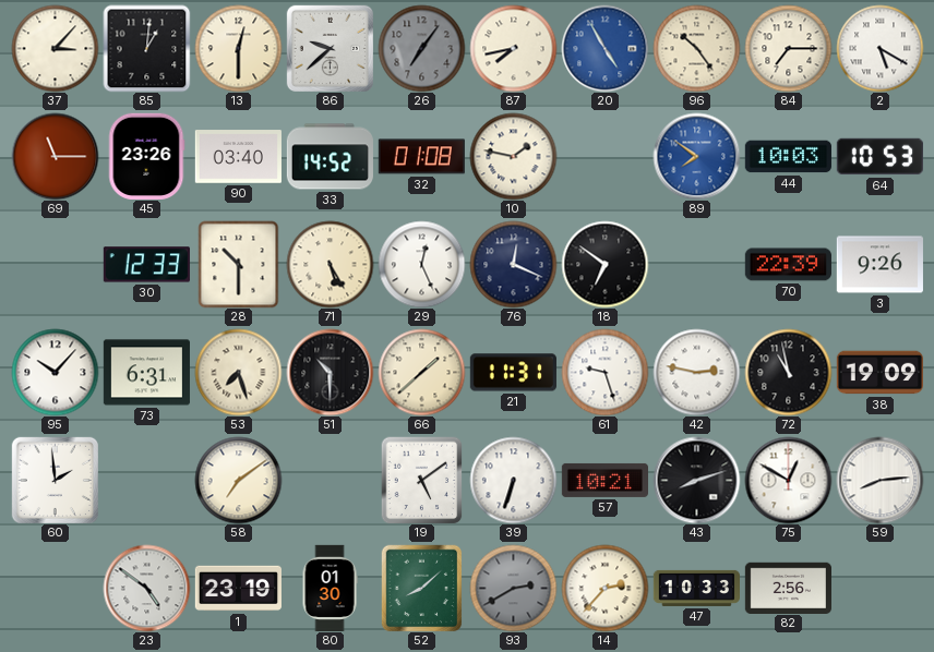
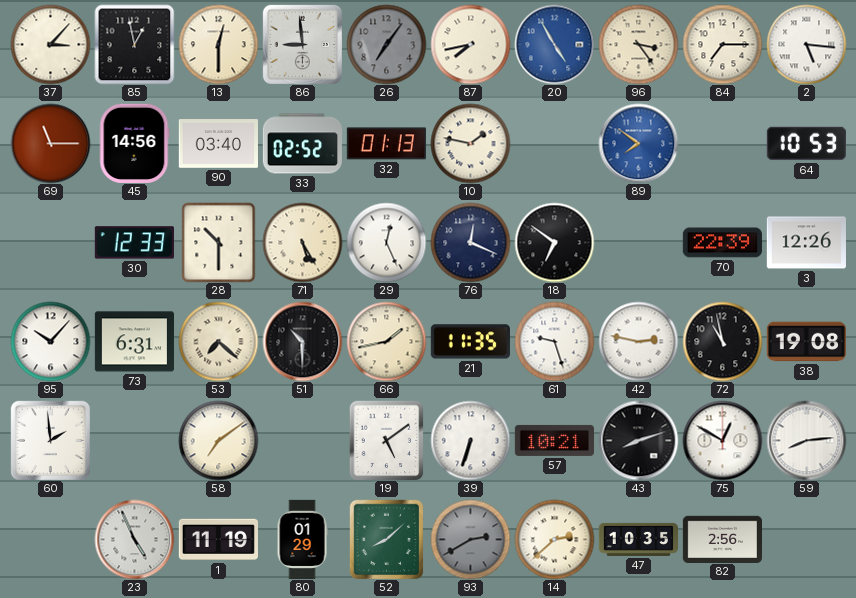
85: 1:01 -> 12:58 (134, 44)
86: 9:38 -> 8:59 (302, 44)
96: 10:24 -> 3:24 (638, 44)
2: 5:20 -> 5:16 (806, 44)
45: 23:26 -> 14:56 (134, 143)
33: 14:52 -> 02:52 (302, 144)
32: 01:08 -> 01:13 (386, 144)
44: 10:03 -> none (788, 157)
3: 9:26 -> 12:26 (806, 243)
53: 7:27 -> 7:22 (218, 341)
66: 1:38 -> 1:43 (386, 341)
21: 11:31 -> 11:35 (470, 342)
38: 19:09 -> 19:08 (806, 342)
23: 4:51 -> 4:56 (134, 539)
1: 23:19 -> 11:19 (218, 540)
80: 01:30 -> 01:29 (302, 539)
14: 2:37 -> 2:38 (554, 539)
47: 10:33 -> 10:35 (638, 539)
